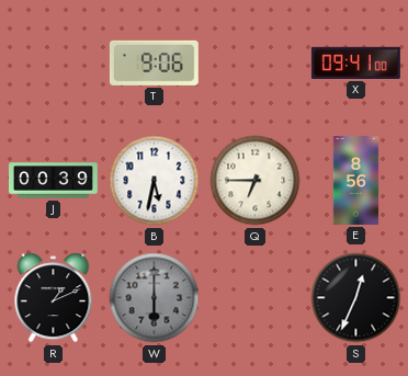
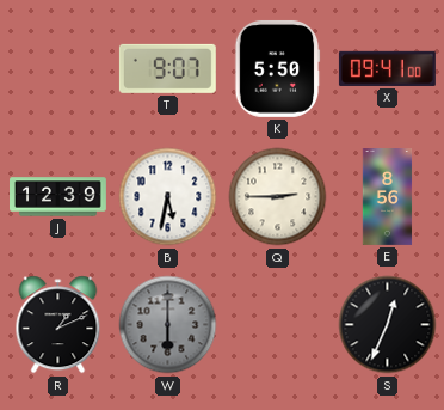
T: 9:06 -> 9:07 (167, 68)
K: none -> 5:50 (277, 68)
J: 00:39 -> 12:39 (58, 197)
Q: 6:45 -> 2:45 (278, 197)
